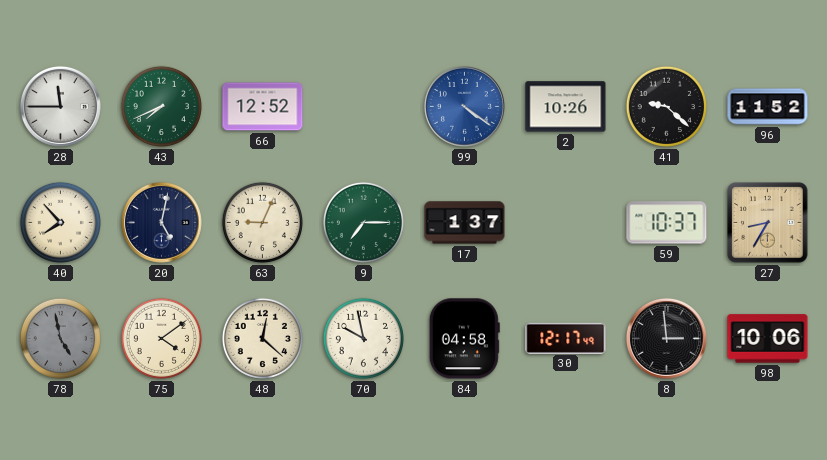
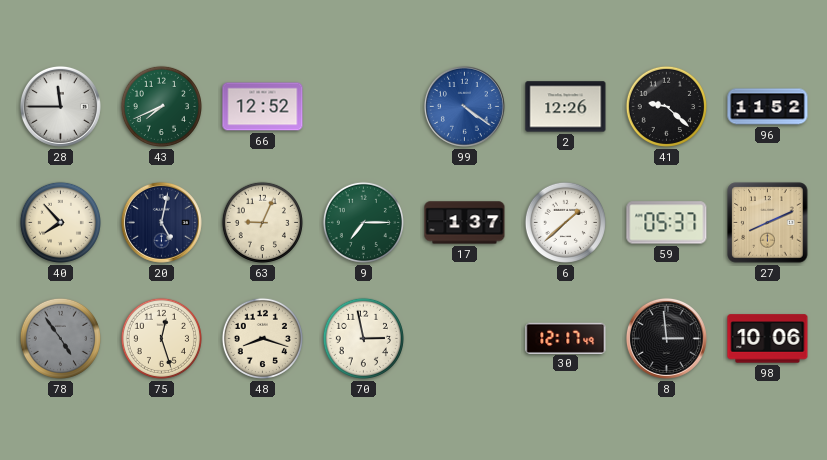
2: 10:26 -> 12:26 (566, 107)
6: none -> 1:38 (565, 222)
59: 10:37 -> 05:37 (667, 223)
27: 8:35 -> 8:11 (768, 223)
78: 4:58 -> 4:54 (60, 338)
75: 4:09 -> 12:27 (161, 338)
48: 12:22 -> 8:18 (262, 338)
70: 9:58 -> 2:58 (363, 338)
84: 04:58 -> none (464, 339)
